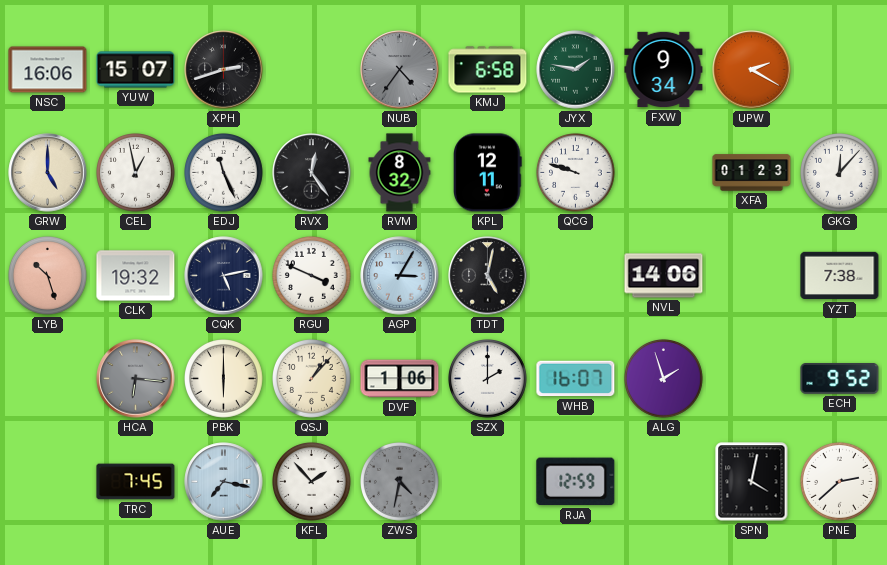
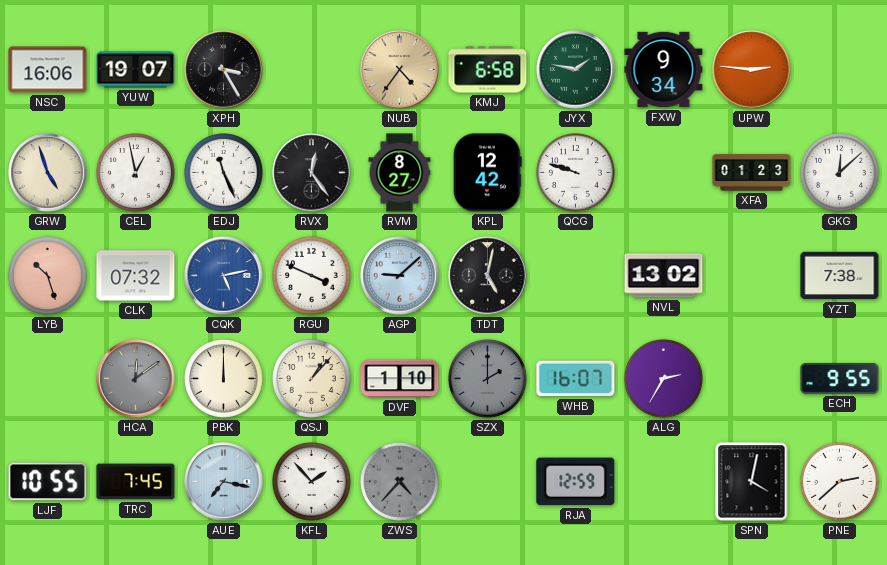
YUW: 15:07 -> 19:07 (136, 70)
XPH: 2:42 -> 3:25 (224, 70)
NUB dial: grey -> champagne (400, 70)
UPW: 2:20 -> 2:46 (752, 70)
GRW: 5:00 -> 4:57 (48, 173)
RVM: 8:32 -> 8:27 (400, 173)
KPL: 12:11 -> 12:42 (488, 173)
GKG: 12:07 -> 12:08 (840, 173)
CLK: 19:32 -> 07:32 (136, 276)
CQK dial: navy -> blue (224, 276)
AGP: 3:05 -> 9:08 (400, 276)
NVL: 14:06 -> 13:02 (664, 276)
HCA: 6:16 -> 12:09 (136, 379)
PBK: 6:00 -> 12:00 (224, 379)
DVF: 1:06 -> 1:10 (400, 379)
SZX dial: white -> grey (488, 379)
ALG: 1:57 -> 2:35 (664, 379)
ECH: 9:52 -> 9:55 (840, 379)
LJF: none -> 10:55 (48, 482)
ZWS: 4:32 -> 4:37 (400, 482)
